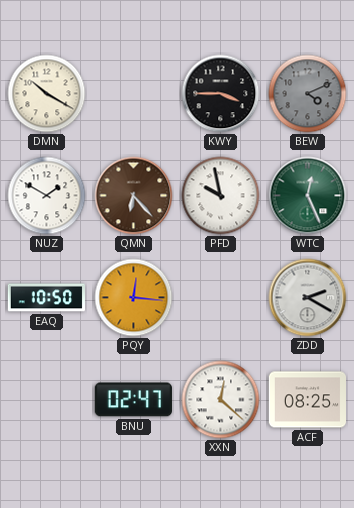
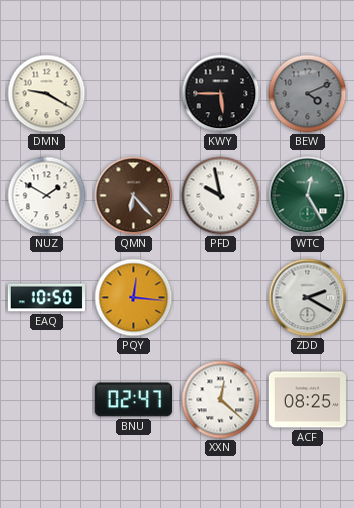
DMN: 10:20 -> 9:20 (47, 94)
KWY: 3:45 -> 5:45 (221, 94)
WTC: 12:26 -> 12:25 (308, 196)
